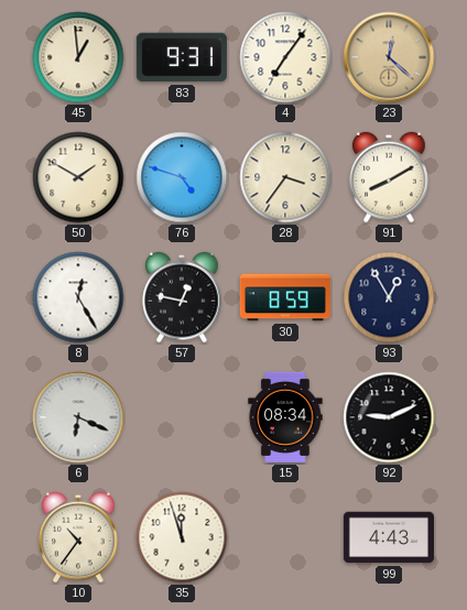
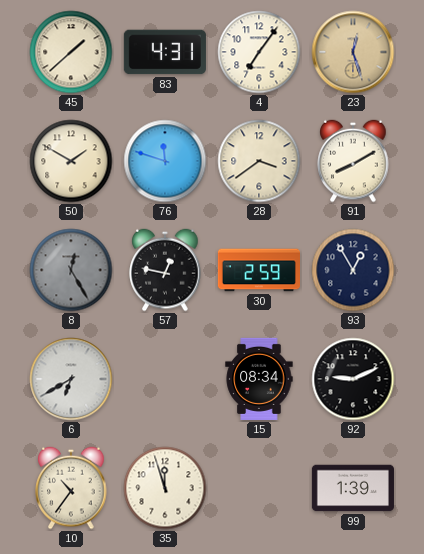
45: 12:59 -> 1:38 (71, 52)
83: 9:31 -> 4:31 (165, 52)
23: 12:22 -> 12:27 (353, 52)
76: 4:48 -> 11:48 (165, 161)
28: 3:36 -> 3:39 (259, 161)
8 dial: white -> grey (71, 270)
30: 8:59 -> 2:59 (259, 270)
6: 6:19 -> 6:40 (71, 379)
99: 4:43 -> 1:39 (353, 488)
